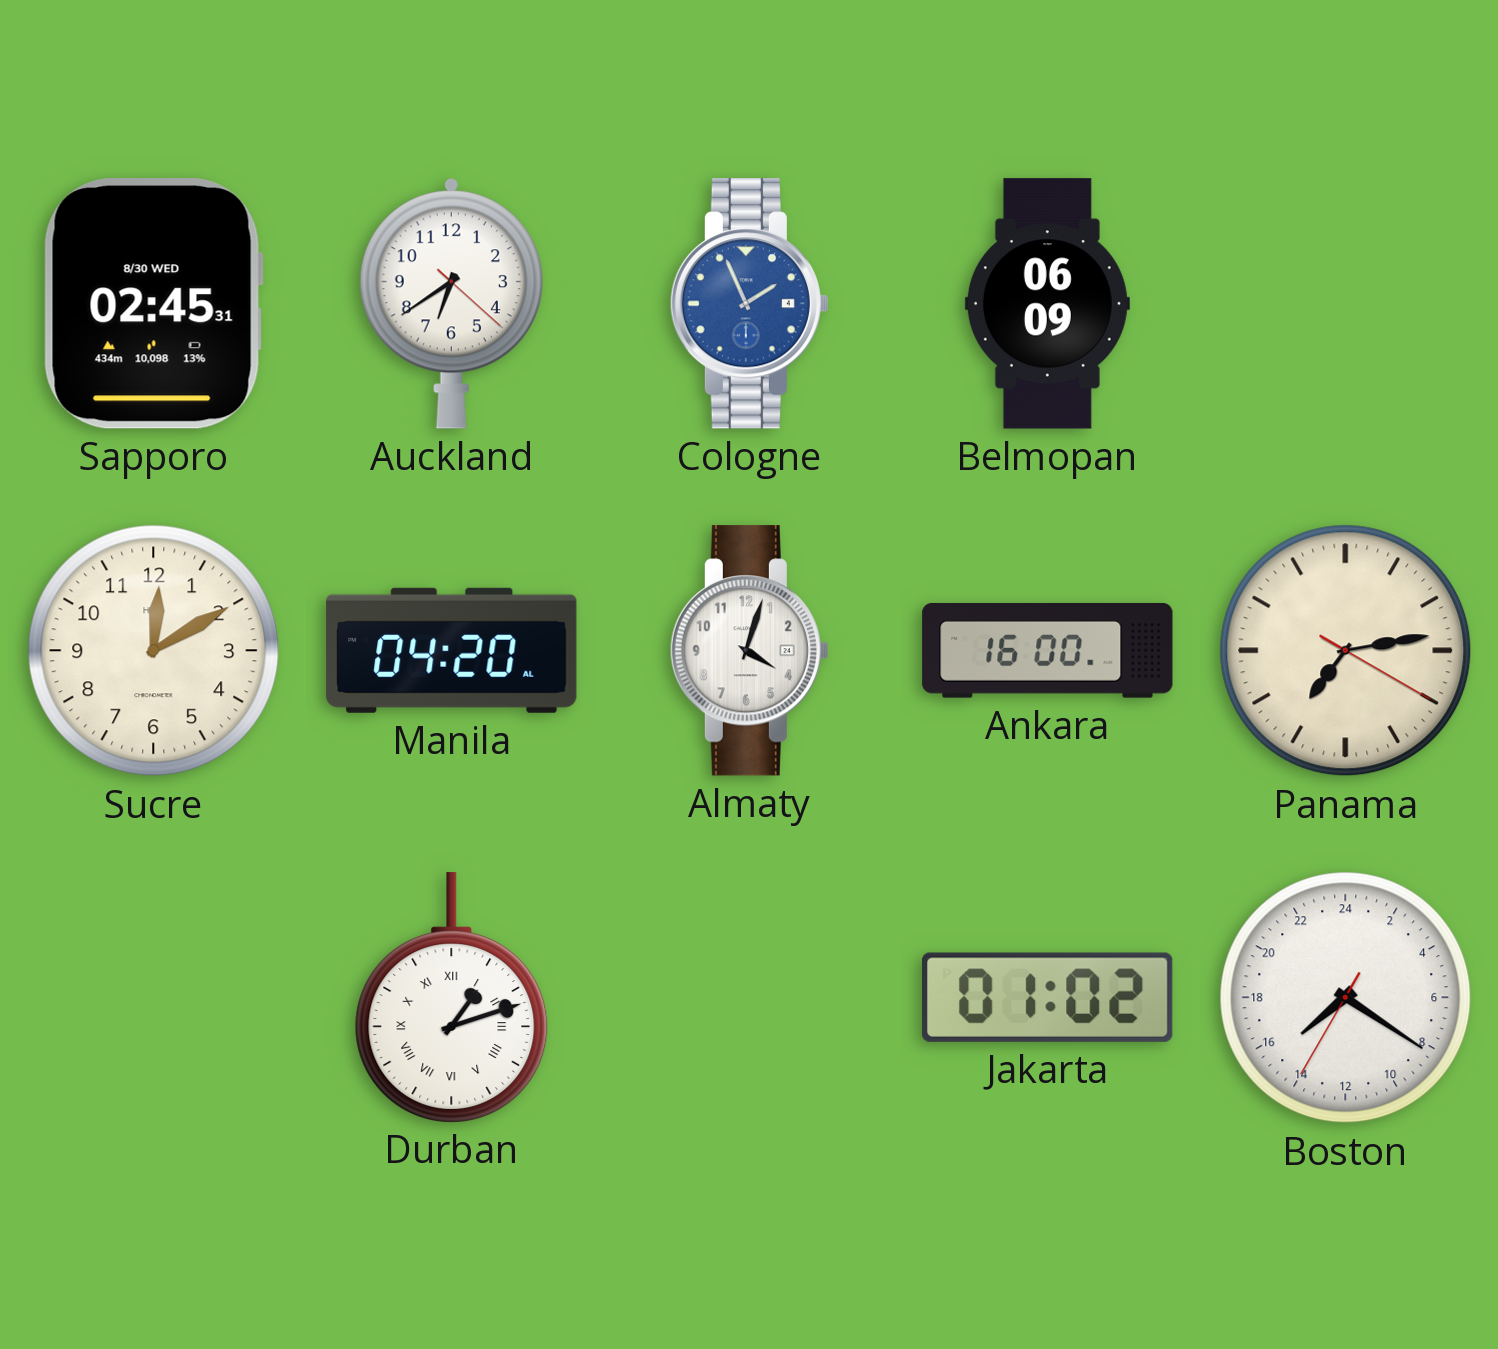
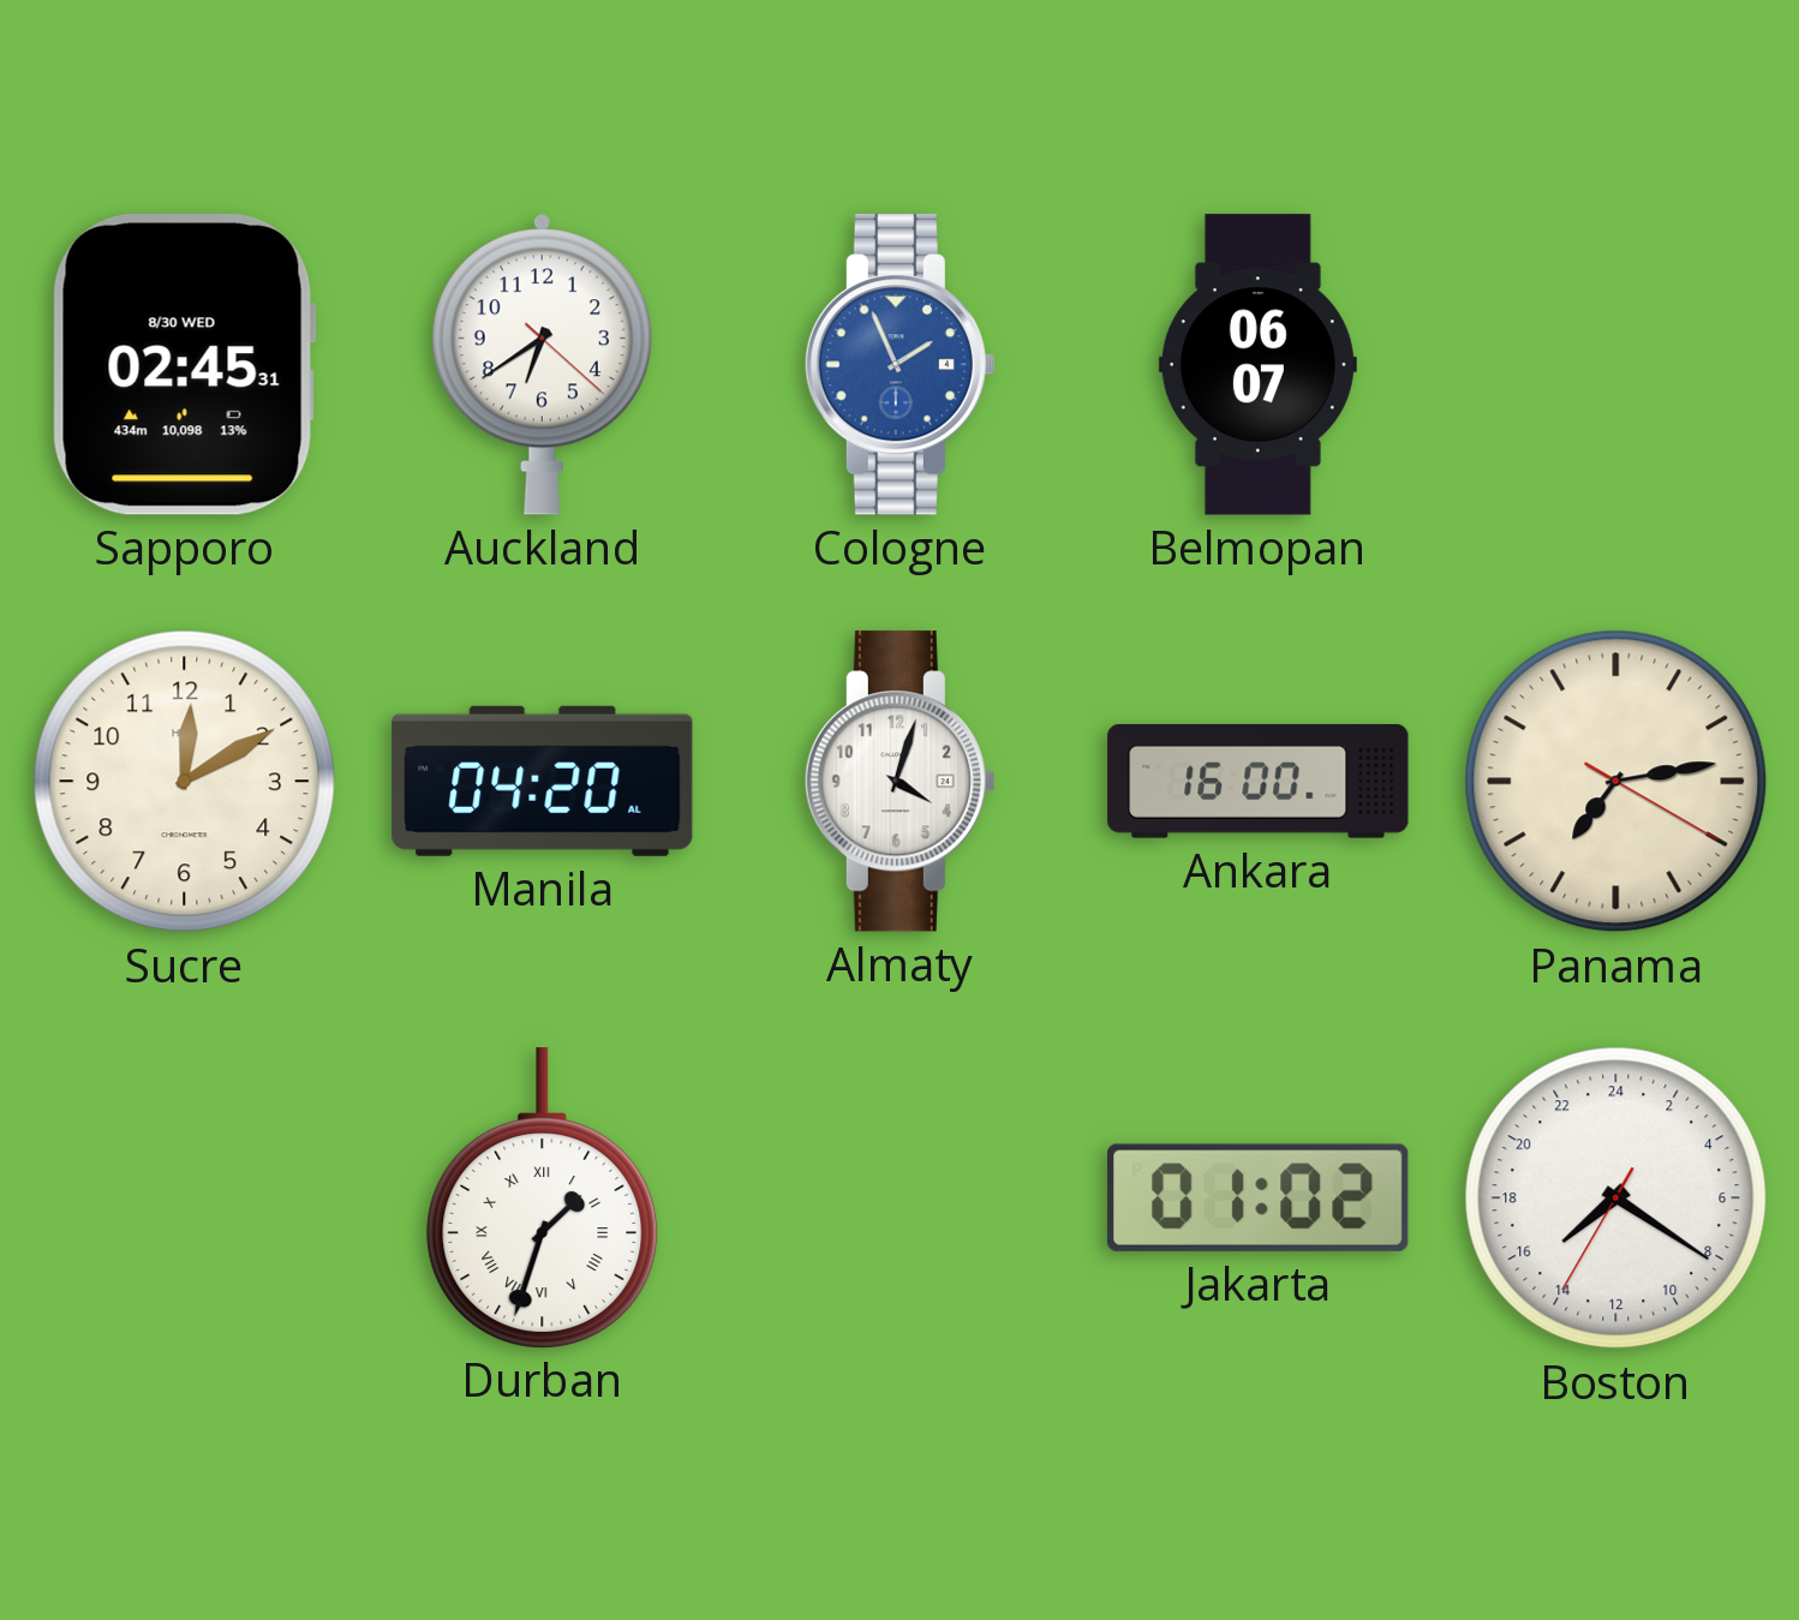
Belmopan: 06:09 -> 06:07 (1257, 365)
Durban: 1:12 -> 1:33 (543, 1197)
